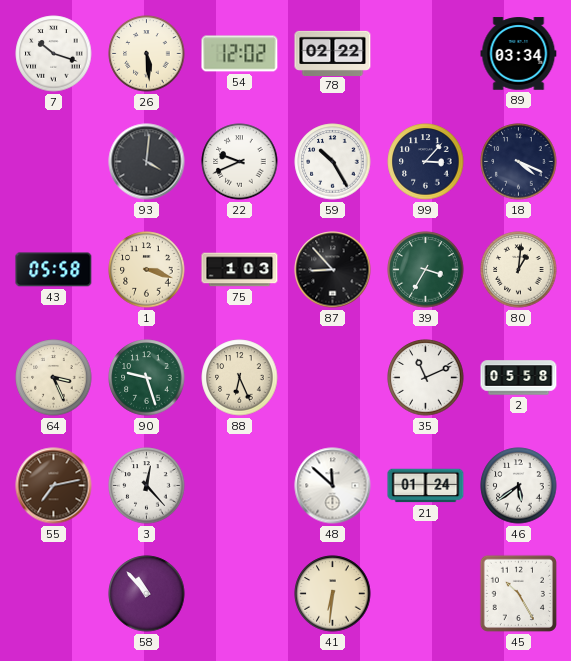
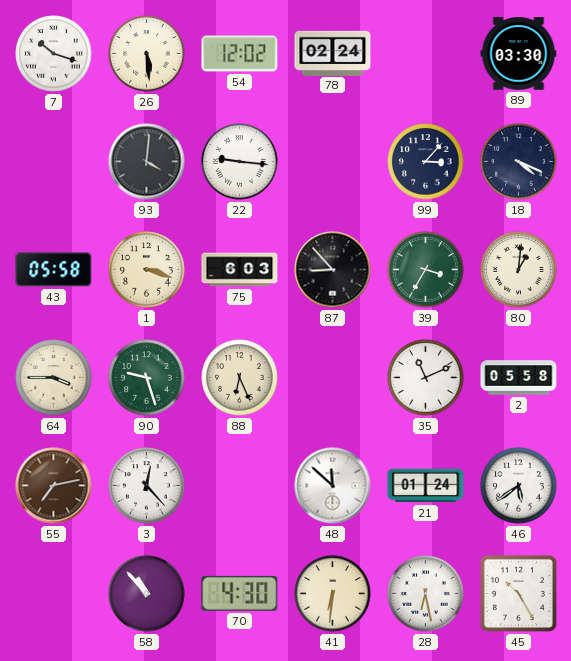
78: 02:22 -> 02:24 (333, 53)
89: 03:34 -> 03:30 (519, 54)
22: 9:41 -> 9:16 (240, 162)
59: 10:25 -> none (333, 162)
75: 1:03 -> 6:03 (240, 270)
64: 3:26 -> 3:45 (54, 378)
70: none -> 4:30 (240, 593)
28: none -> 6:28 (426, 594)
